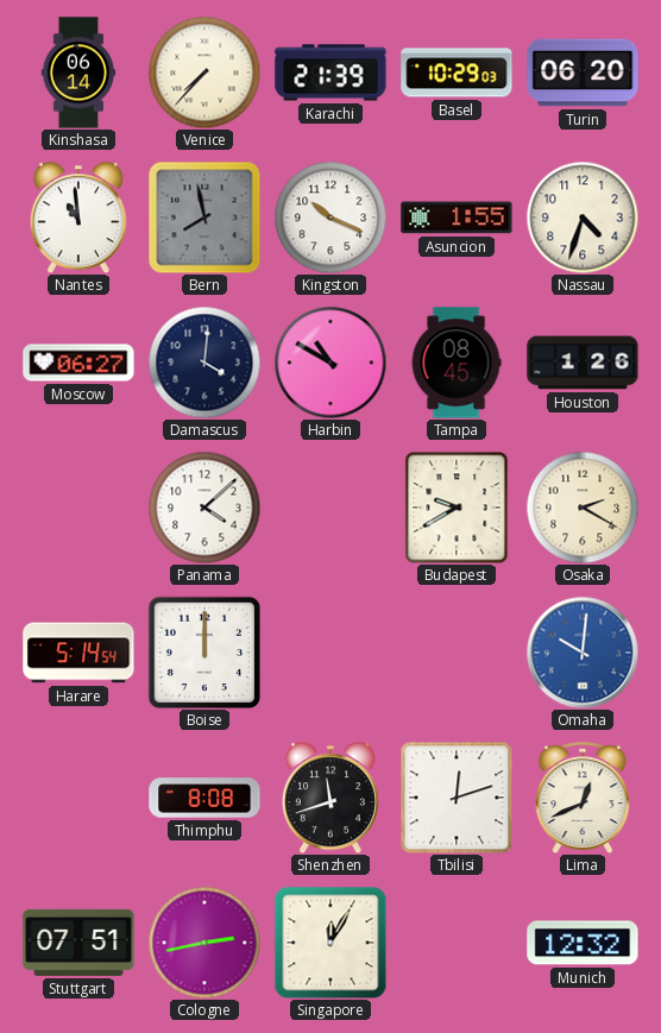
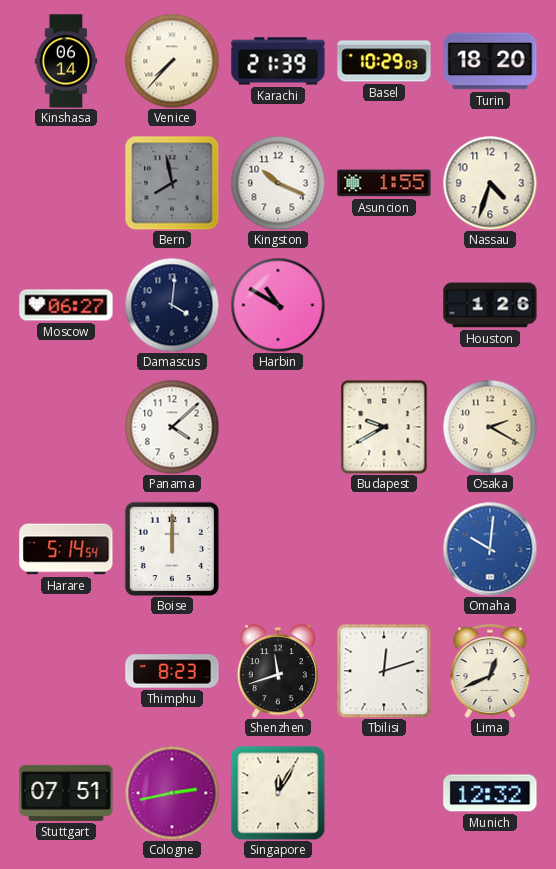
Turin: 06:20 -> 18:20 (490, 61)
Nantes: 10:59 -> none (78, 218)
Tampa: 08:45 -> none (457, 363)
Thimphu: 8:08 -> 8:23 (172, 671)
